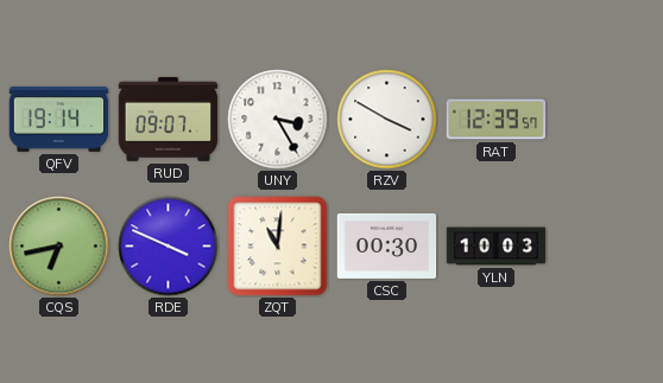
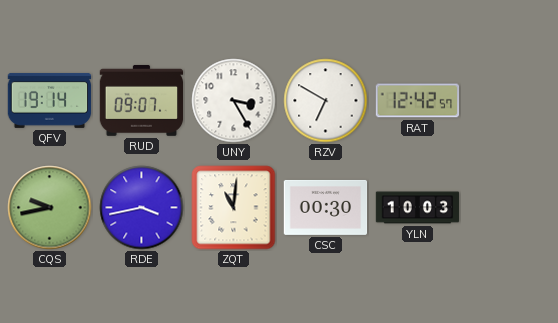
RZV: 3:50 -> 6:50 (326, 101)
RAT: 12:39 -> 12:42 (418, 101)
CQS: 6:43 -> 9:43 (50, 208)
RDE: 3:49 -> 3:43 (142, 208)
